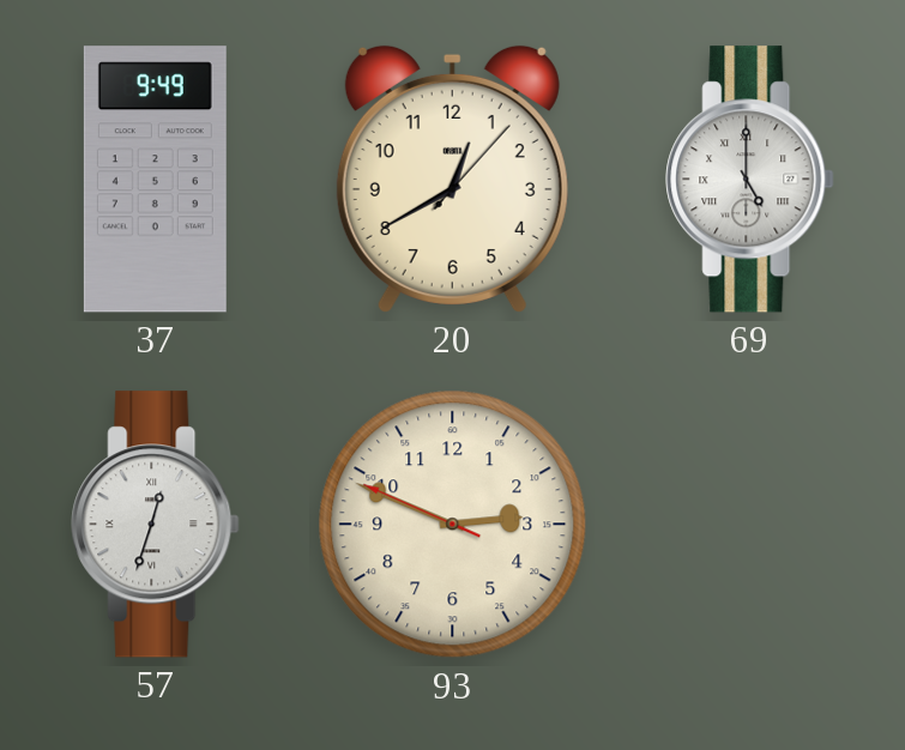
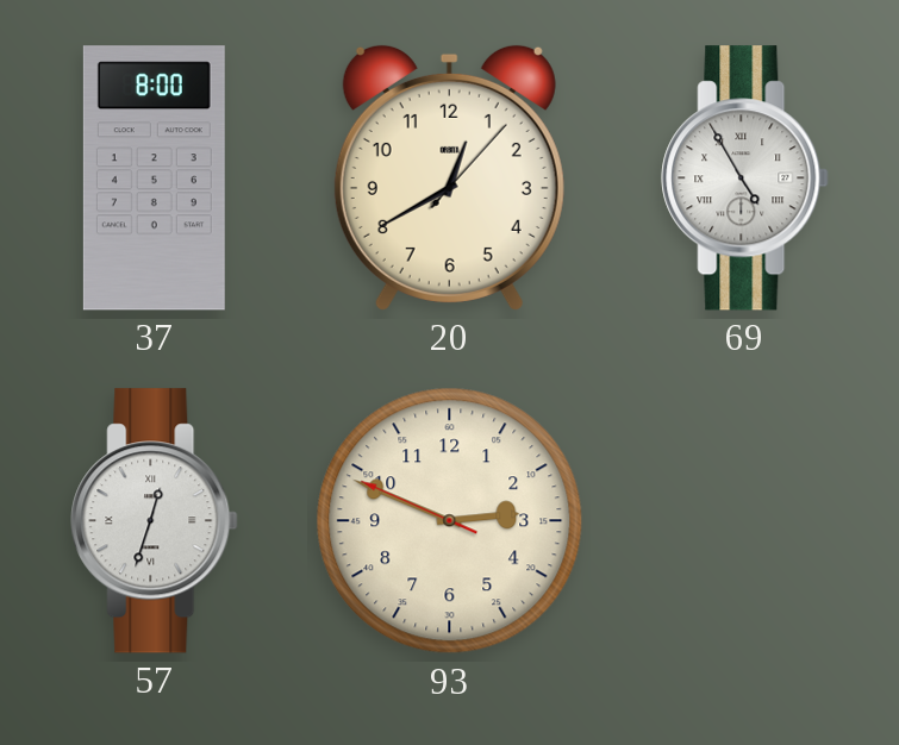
37: 9:49 -> 8:00 (154, 179)
69: 5:00 -> 4:55 (745, 179)
